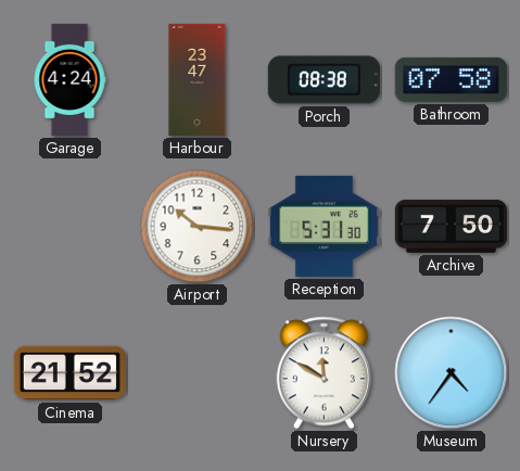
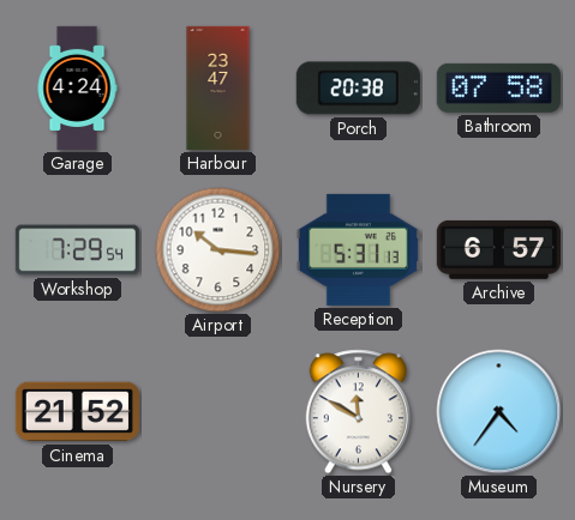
Porch: 08:38 -> 20:38 (358, 89)
Workshop: none -> 7:29 (77, 250)
Reception: 5:31:30 -> 5:31:13 (358, 249)
Archive: 7:50 -> 6:57 (498, 249)
